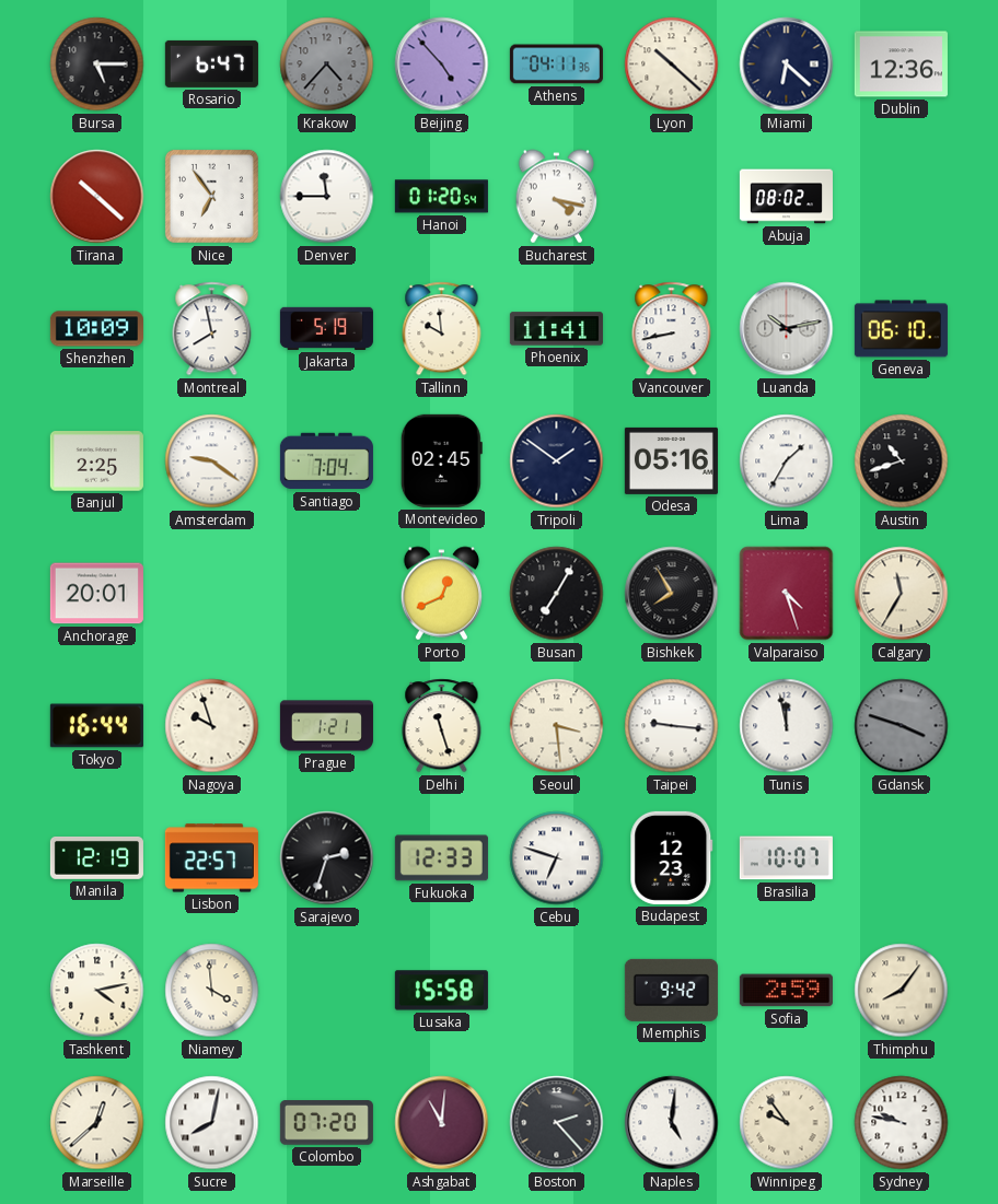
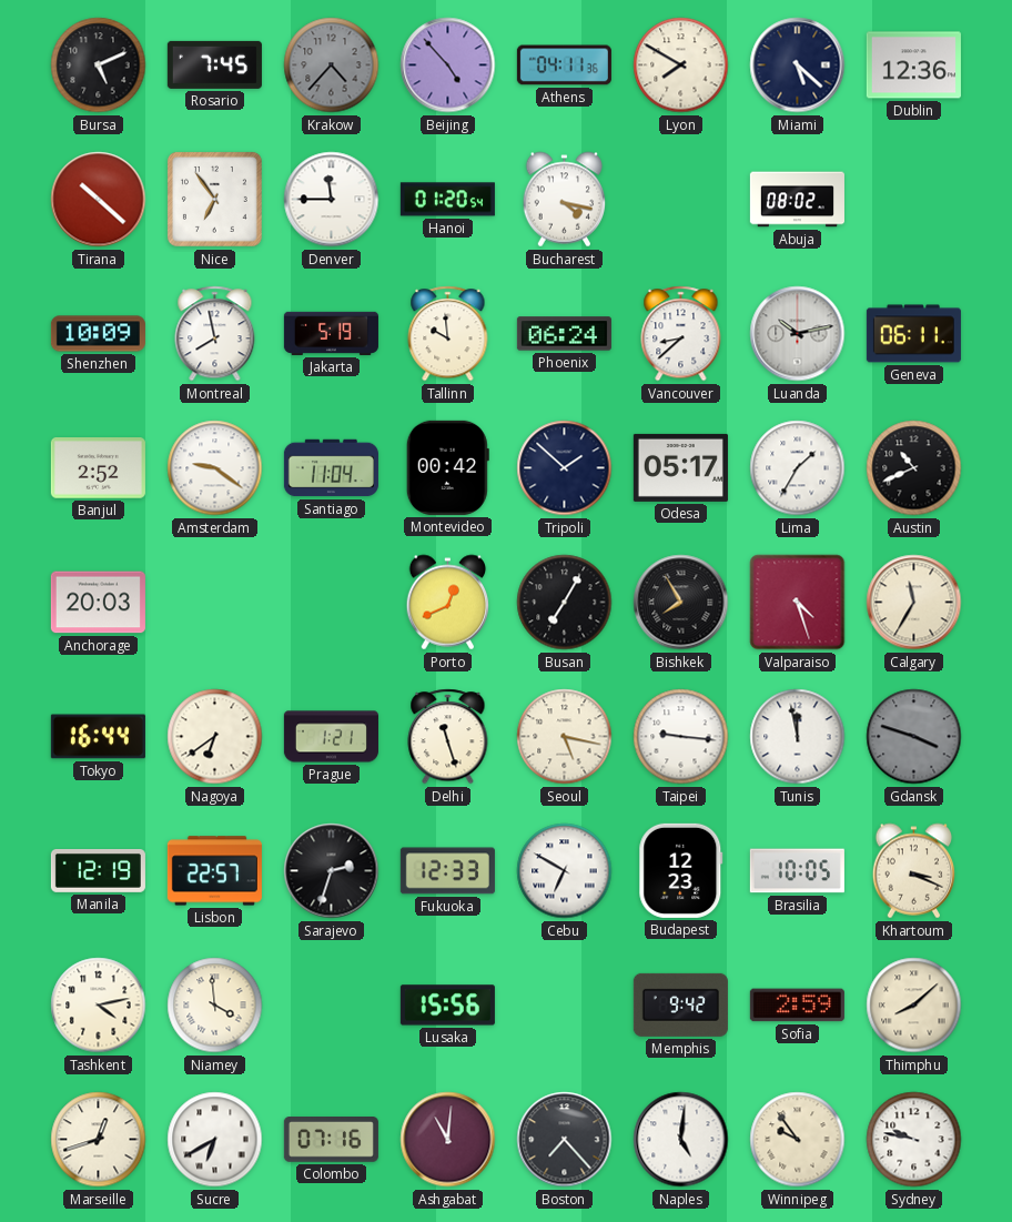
Bursa: 5:15 -> 5:11 (99, 65)
Rosario: 6:47 -> 7:45 (214, 64)
Lyon: 10:22 -> 7:50 (681, 65)
Miami: 6:22 -> 5:22 (798, 65)
Phoenix: 11:41 -> 06:24 (564, 334)
Vancouver: 8:43 -> 8:38 (681, 334)
Geneva: 06:10 -> 06:11 (913, 334)
Banjul: 2:25 -> 2:52 (98, 468)
Santiago: 7:04 -> 11:04 (331, 468)
Montevideo: 02:45 -> 00:42 (447, 467)
Tripoli: 1:51 -> 1:52 (565, 468)
Odesa: 05:16 -> 05:17 (680, 467)
Austin: 10:42 -> 10:41 (914, 468)
Anchorage: 20:01 -> 20:03 (98, 603)
Nagoya: 9:57 -> 6:39 (215, 737)
Seoul: 3:29 -> 5:17 (565, 737)
Cebu: 6:48 -> 6:50 (565, 871)
Brasilia: 10:07 -> 10:05 (797, 871)
Khartoum: none -> 3:19 (914, 871)
Lusaka: 15:58 -> 15:56 (447, 1006)
Thimphu: 8:06 -> 8:08 (914, 1006)
Marseille: 12:38 -> 12:42 (99, 1140)
Sucre: 8:02 -> 6:40 (215, 1140)
Colombo: 07:20 -> 07:16 (331, 1140)
Boston: 2:23 -> 7:23 (565, 1140)
